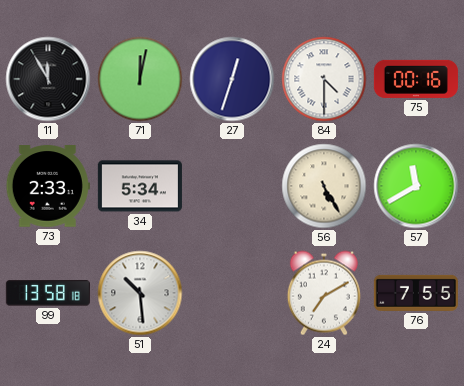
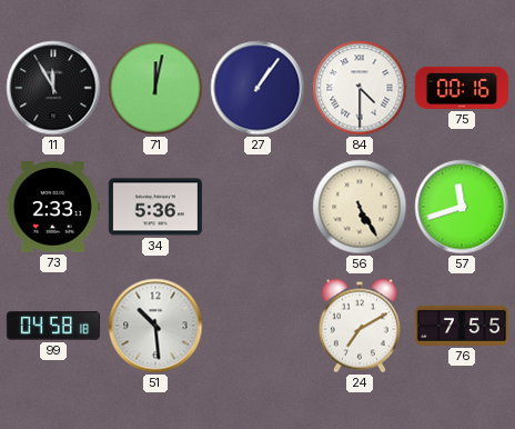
27: 12:33 -> 1:06 (257, 88)
34: 5:34 -> 5:36 (155, 207)
57: 11:40 -> 11:42 (462, 207)
99: 13:58 -> 04:58 (53, 326)
